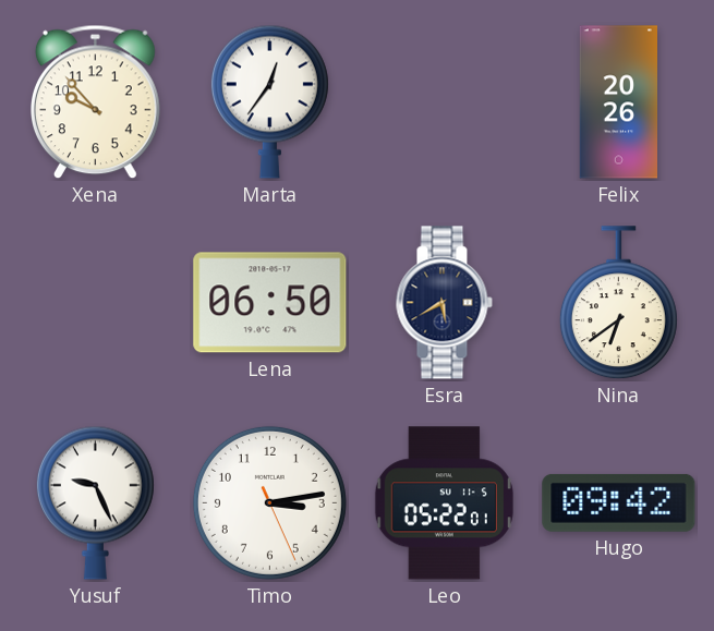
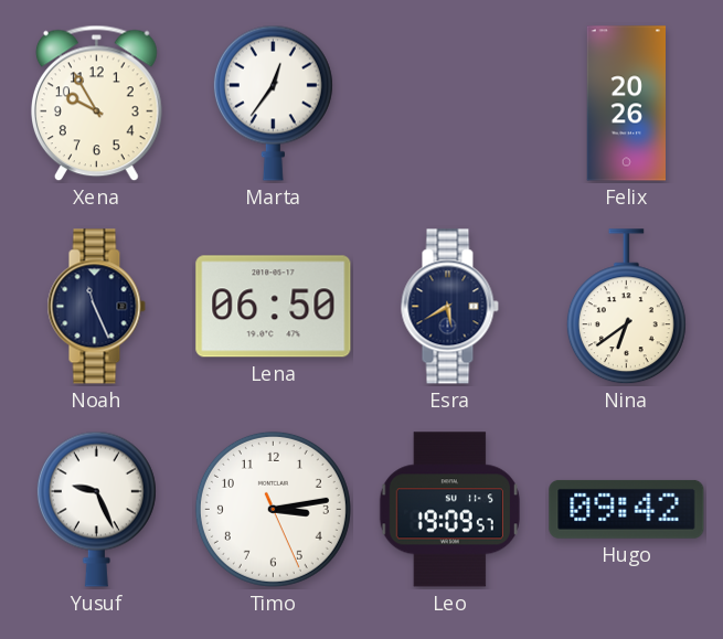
Xena: 9:53 -> 9:55 (97, 104)
Noah: none -> 11:26 (96, 307)
Leo: 05:22 -> 19:09 (449, 510)
